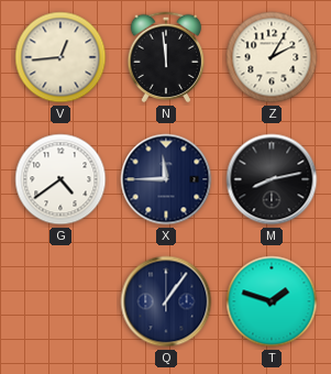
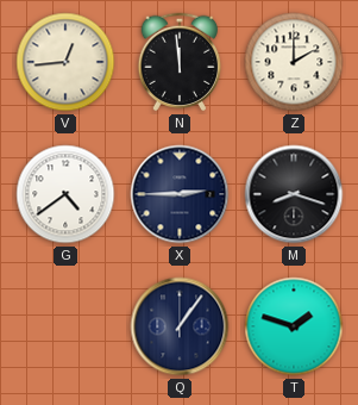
Z: 2:05 -> 2:00 (294, 62)
X: 11:45 -> 2:45 (180, 194)
M: 8:13 -> 8:18 (294, 194)
